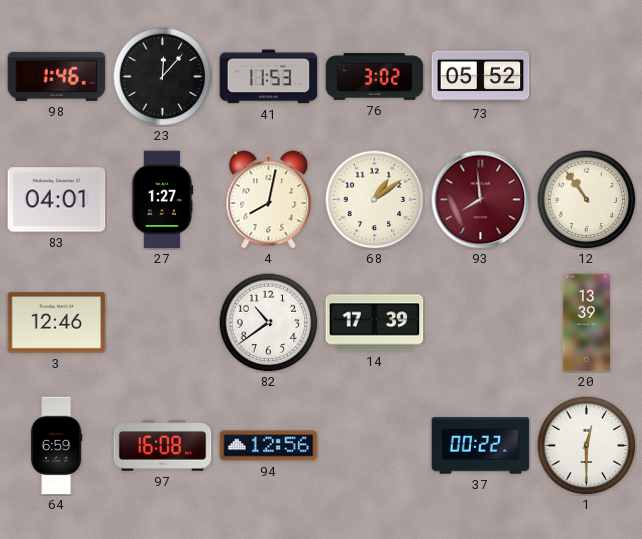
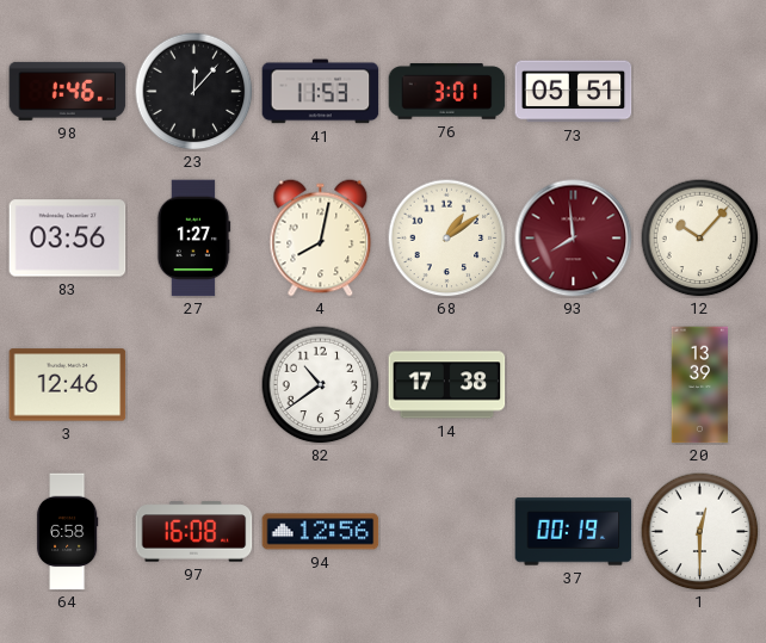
76: 3:02 -> 3:01 (447, 92)
73: 05:52 -> 05:51 (574, 92)
83: 04:01 -> 03:56 (68, 239)
12: 10:54 -> 10:07 (700, 239)
14: 17:39 -> 17:38 (447, 385)
64: 6:59 -> 6:58 (67, 532)
37: 00:22 -> 00:19 (574, 532)
